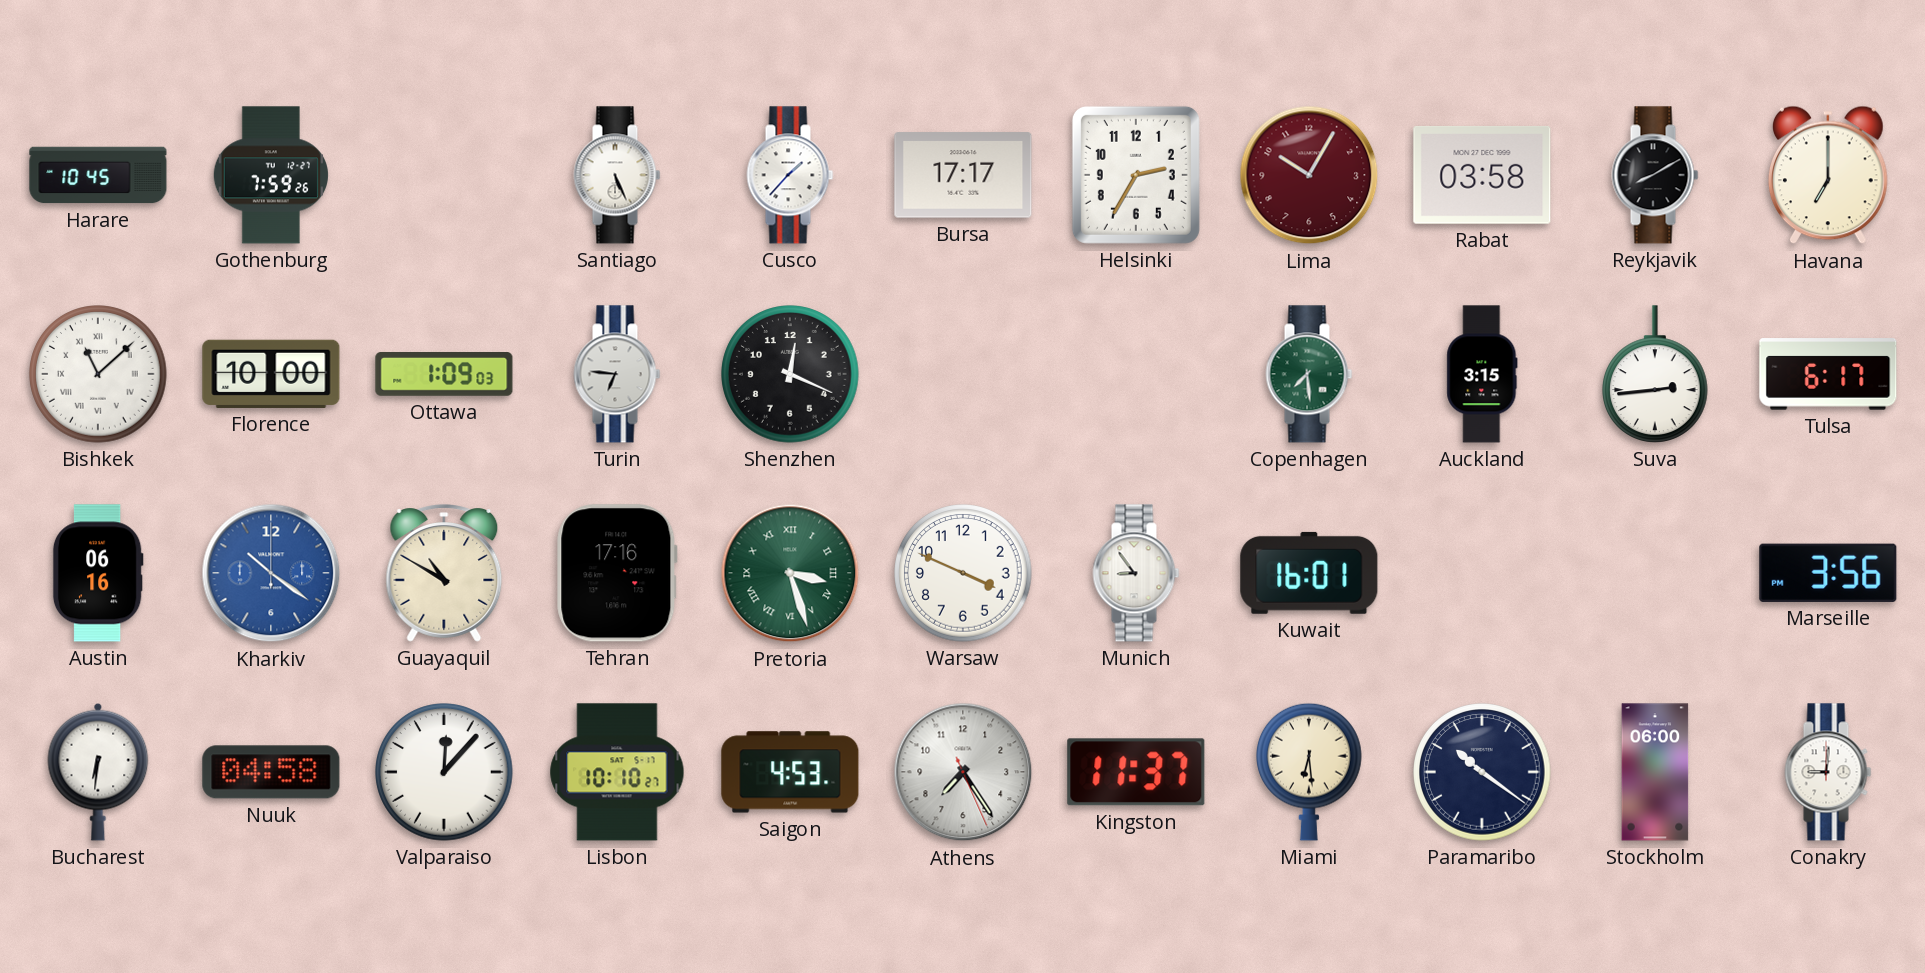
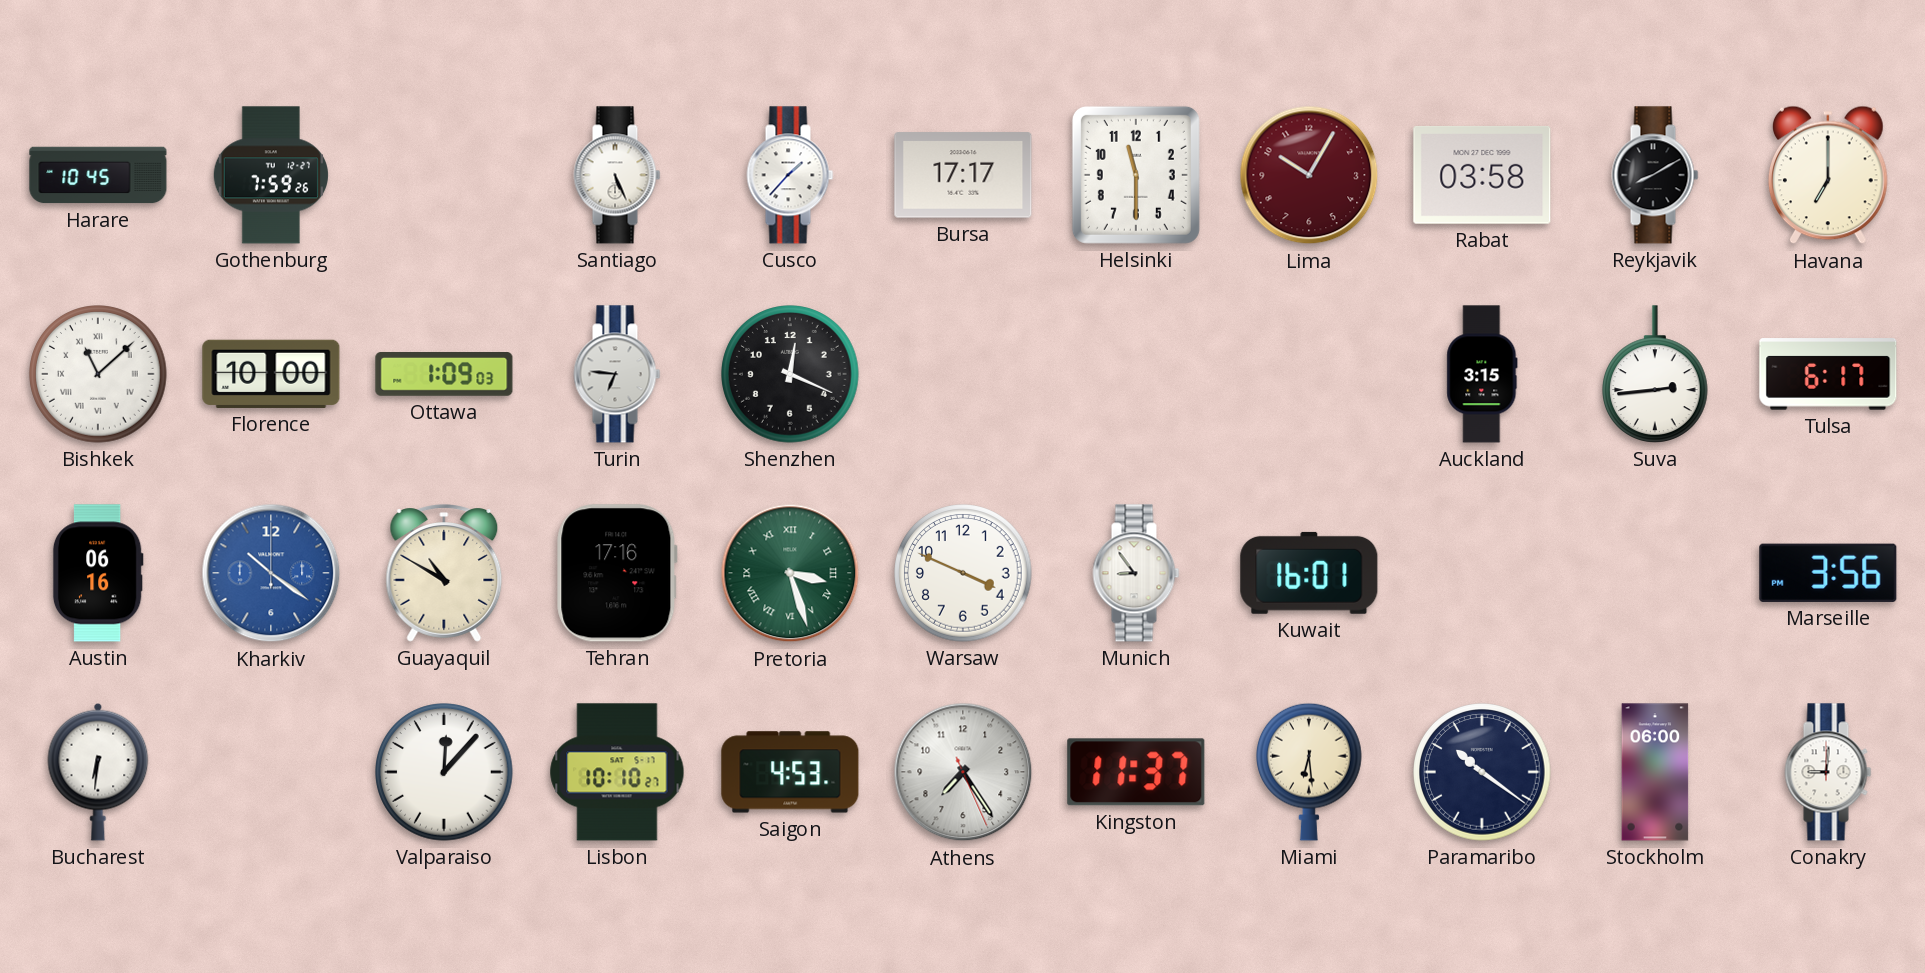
Helsinki: 2:35 -> 11:30 (1136, 175)
Copenhagen: 7:29 -> none (1309, 374)
Nuuk: 04:58 -> none (271, 772)
